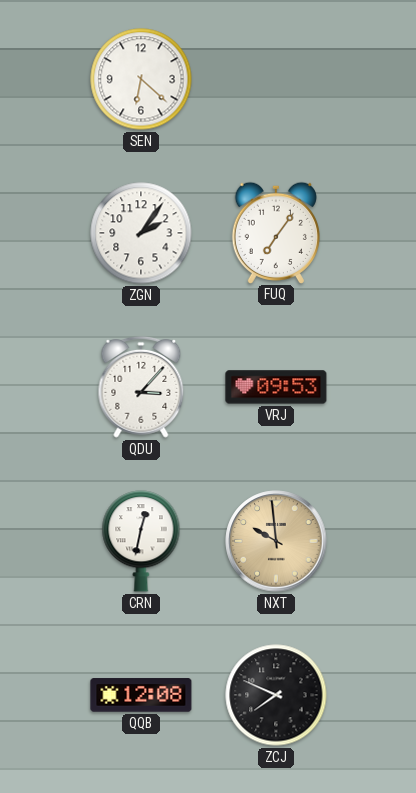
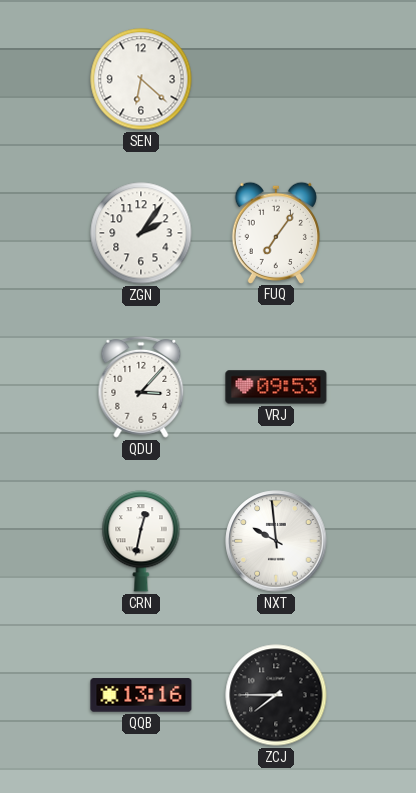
NXT dial: champagne -> white (276, 541)
QQB: 12:08 -> 13:16 (141, 695)
ZCJ: 7:49 -> 7:45 (276, 695)
